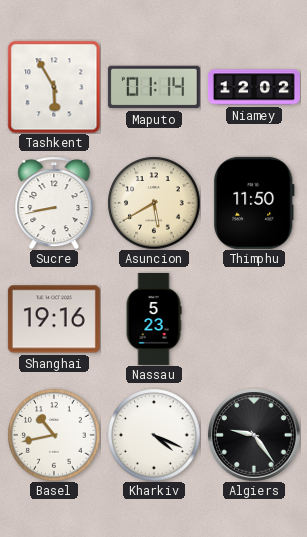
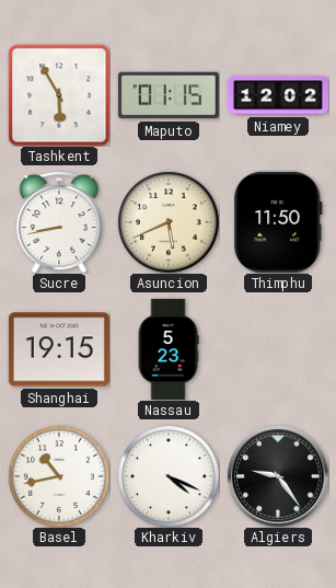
Maputo: 01:14 -> 01:15 (169, 95)
Asuncion: 5:40 -> 5:41 (169, 222)
Shanghai: 19:16 -> 19:15 (59, 349)
